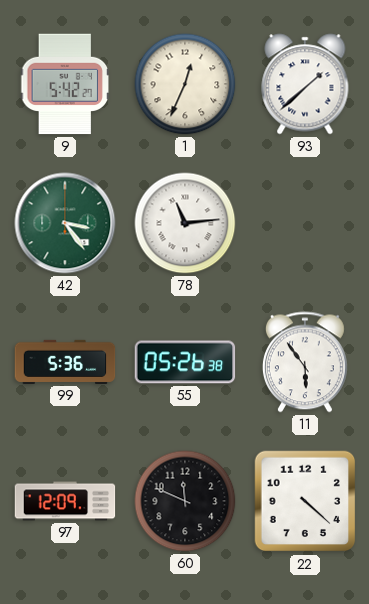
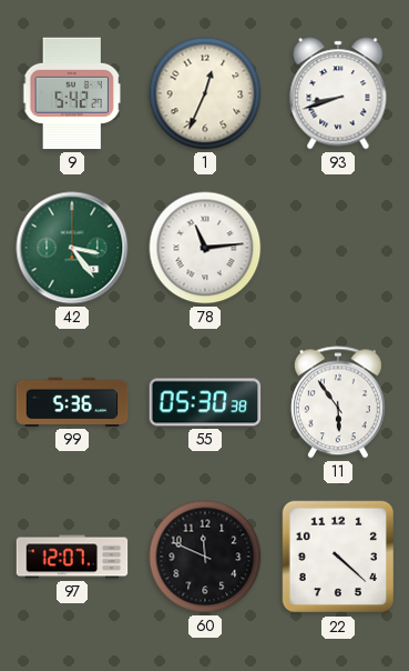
93: 1:38 -> 8:42 (338, 93)
55: 05:26 -> 05:30 (205, 402)
97: 12:09 -> 12:07 (72, 557)
